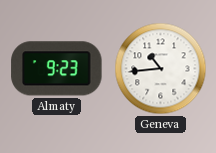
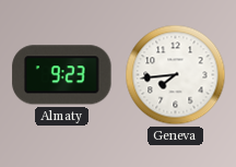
Geneva: 10:44 -> 7:44 (176, 75)
